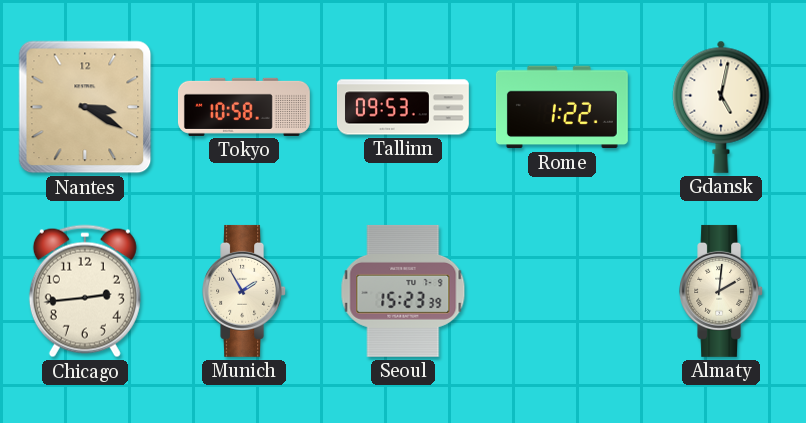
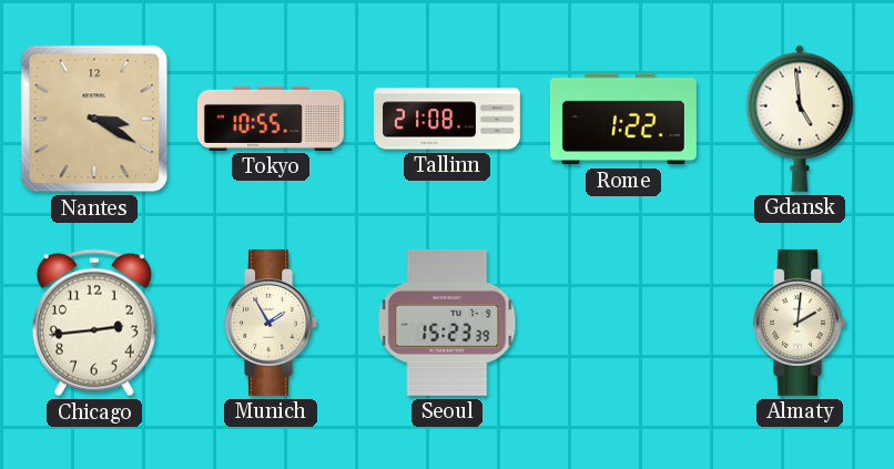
Tokyo: 10:58 -> 10:55 (271, 119)
Tallinn: 09:53 -> 21:08 (447, 119)
Gdansk: 5:02 -> 4:59 (800, 119)
